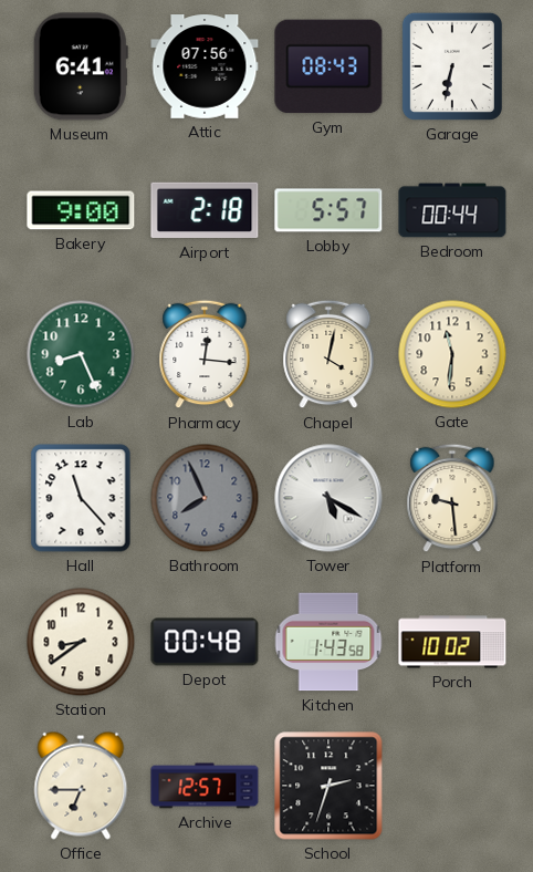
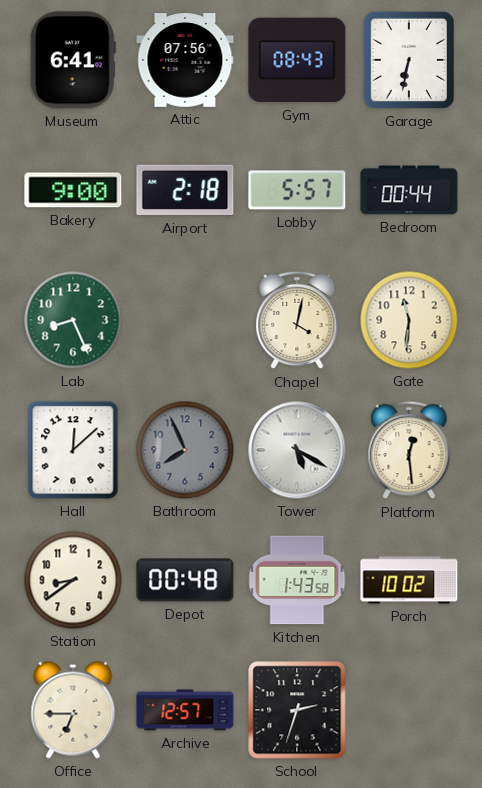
Pharmacy: 12:16 -> none (205, 354)
Hall: 11:23 -> 12:08 (73, 450)
Platform: 9:29 -> 12:29 (409, 450)
